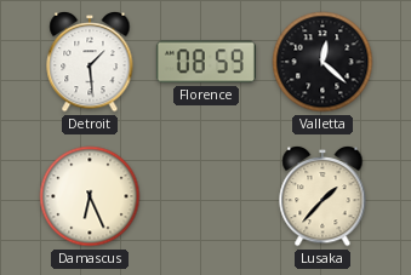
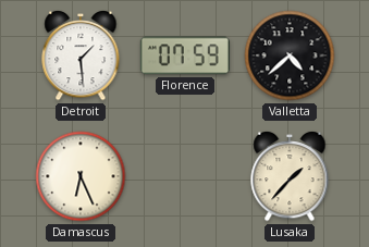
Florence: 08:59 -> 07:59 (185, 55)
Valletta: 12:22 -> 4:38 (290, 55)
